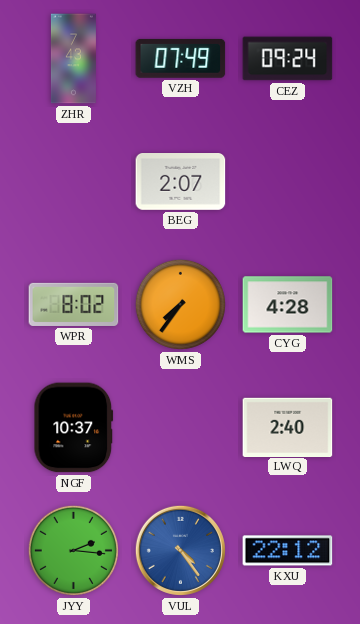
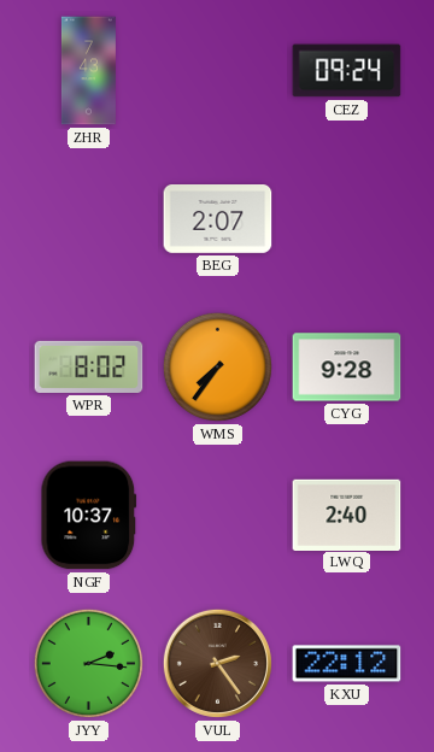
VZH: 07:49 -> none (181, 58)
CYG: 4:28 -> 9:28 (347, 368)
VUL: 4:24 -> 2:24 (217, 663)
VUL dial: blue -> brown (217, 663)
